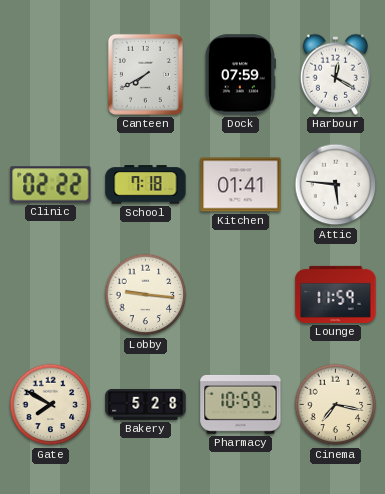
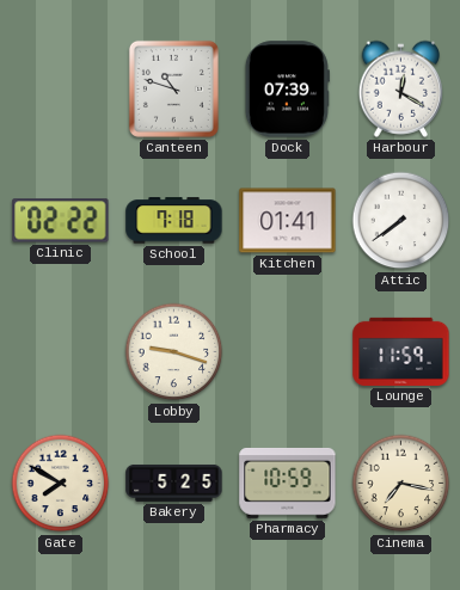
Canteen: 7:40 -> 10:48 (173, 88)
Dock: 07:59 -> 07:39 (287, 90)
Attic: 5:46 -> 7:39 (401, 221)
Lobby: 9:16 -> 9:18 (174, 352)
Bakery: 5:28 -> 5:25 (174, 483)
